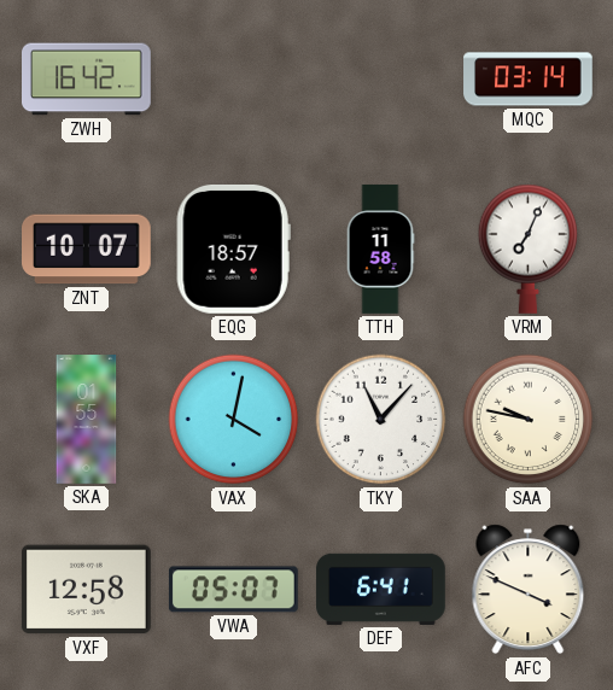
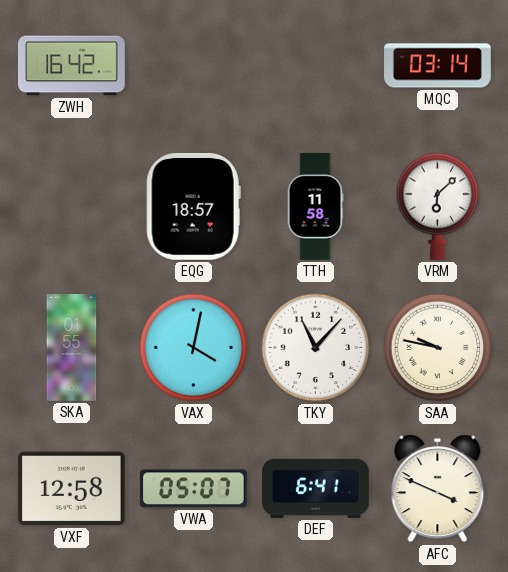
ZNT: 10:07 -> none (87, 250)
VRM: 7:04 -> 6:08 (438, 206)
